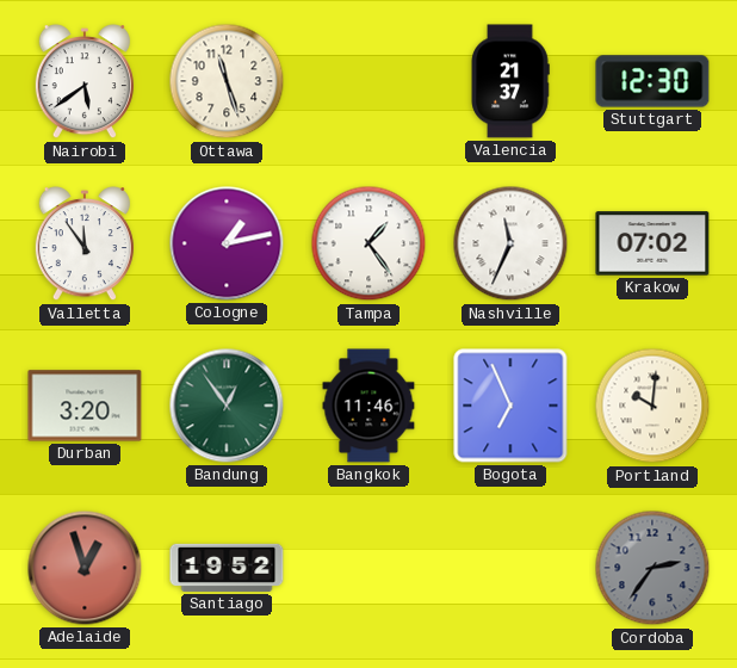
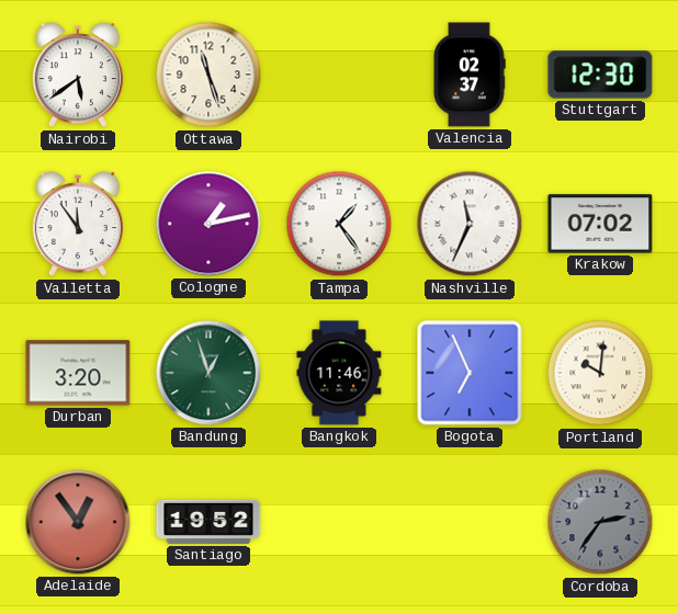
Valencia: 21:37 -> 02:37 (470, 75)
Bandung: 12:54 -> 12:57 (208, 373)
Adelaide: 12:57 -> 12:54 (78, 522)
